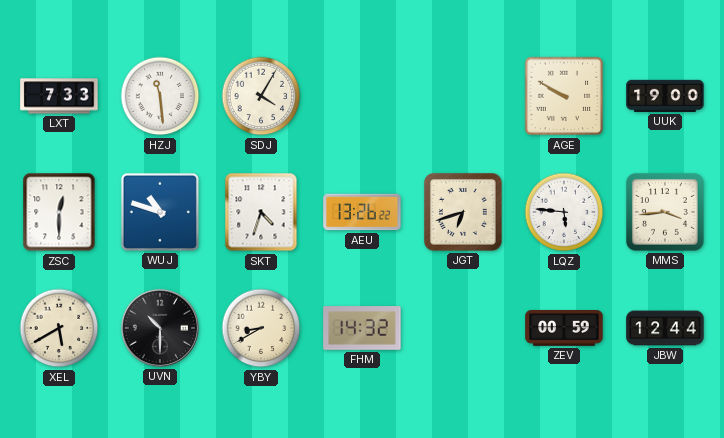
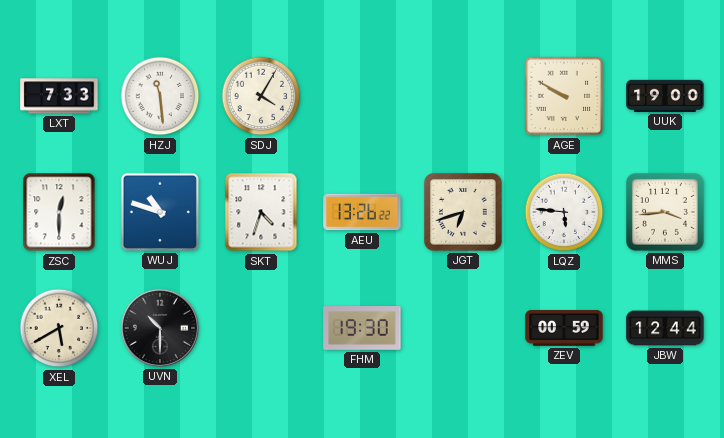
YBY: 8:40 -> none (261, 328)
FHM: 14:32 -> 19:30 (362, 328)
